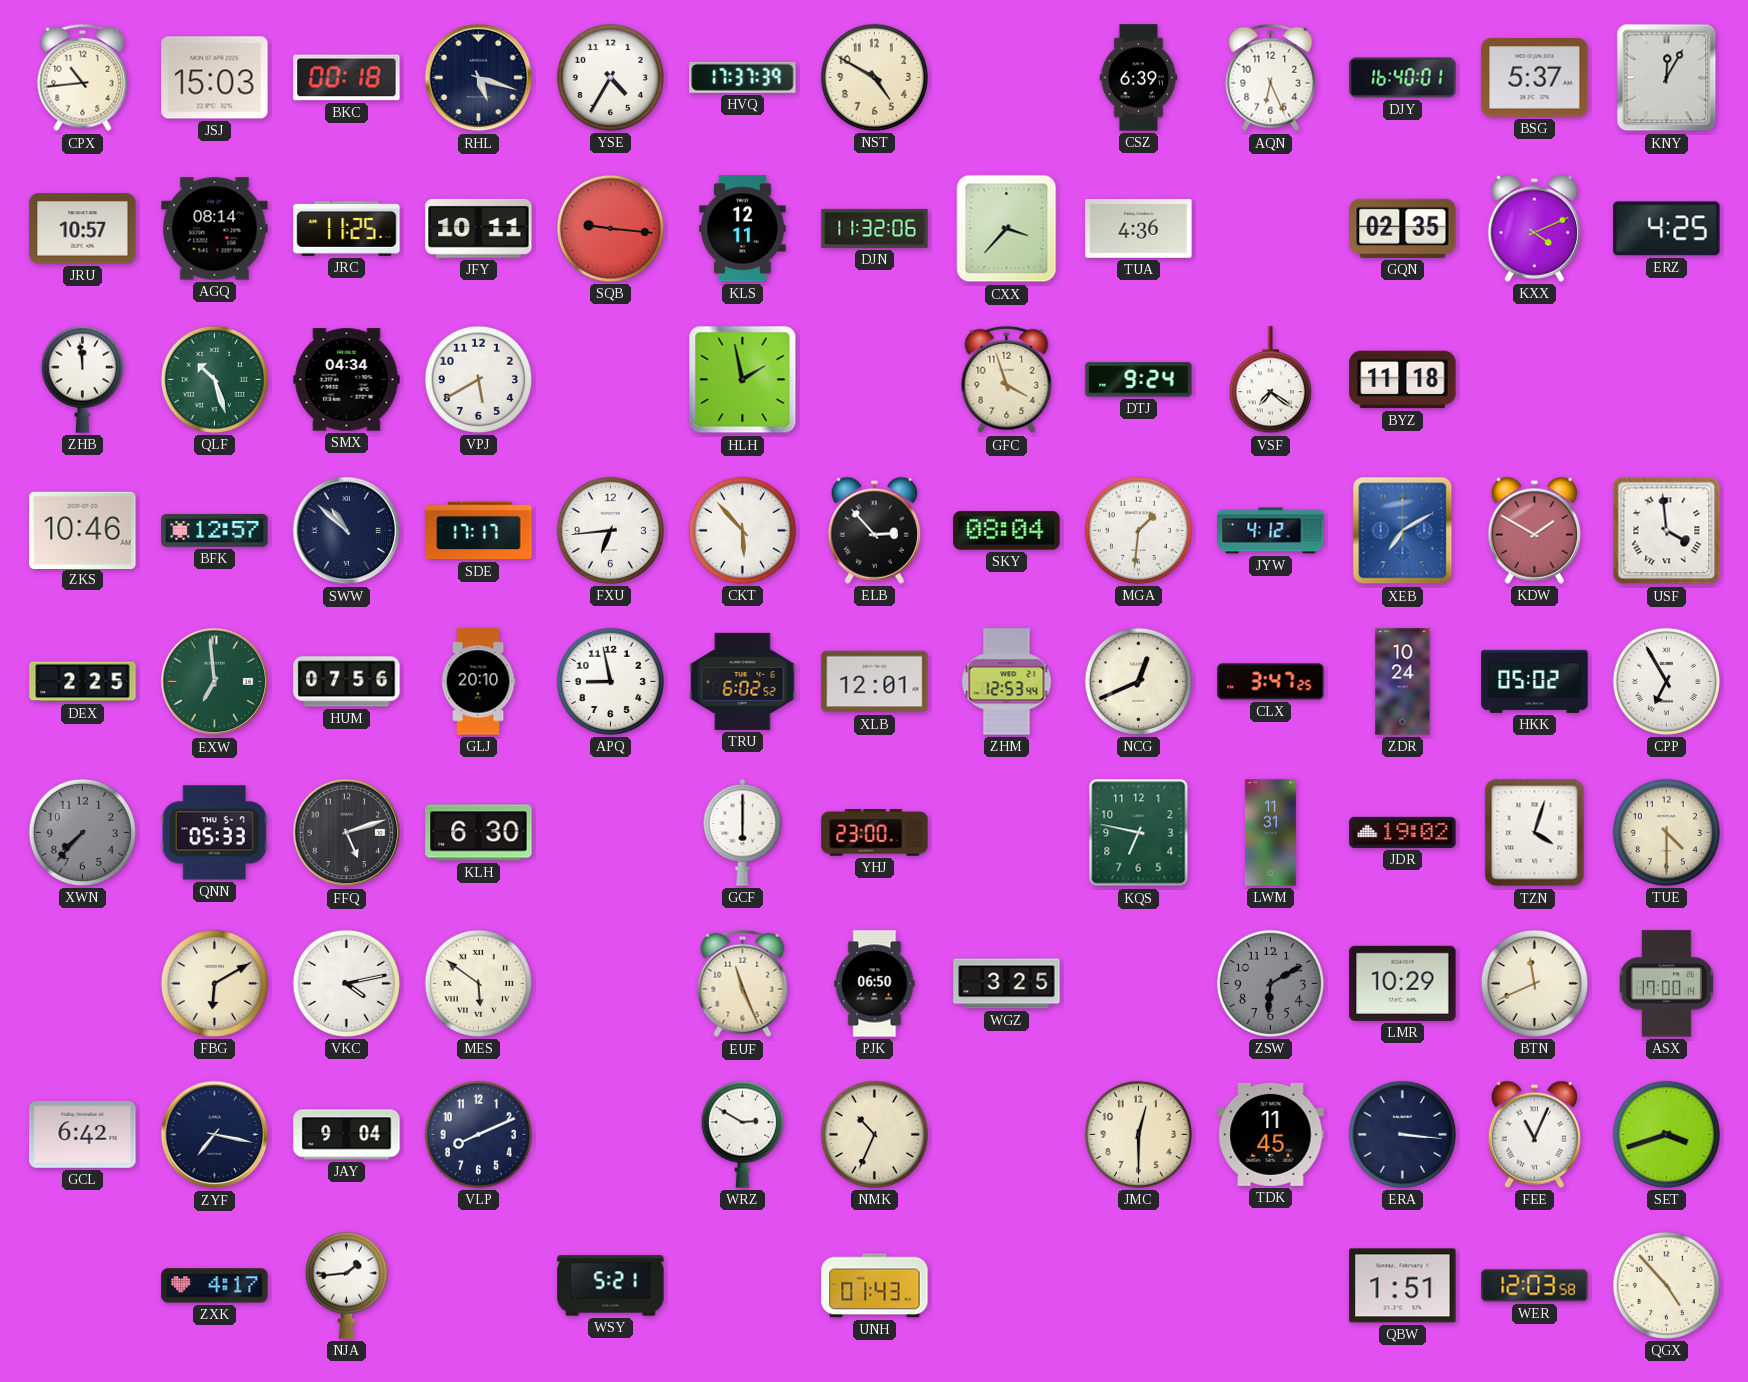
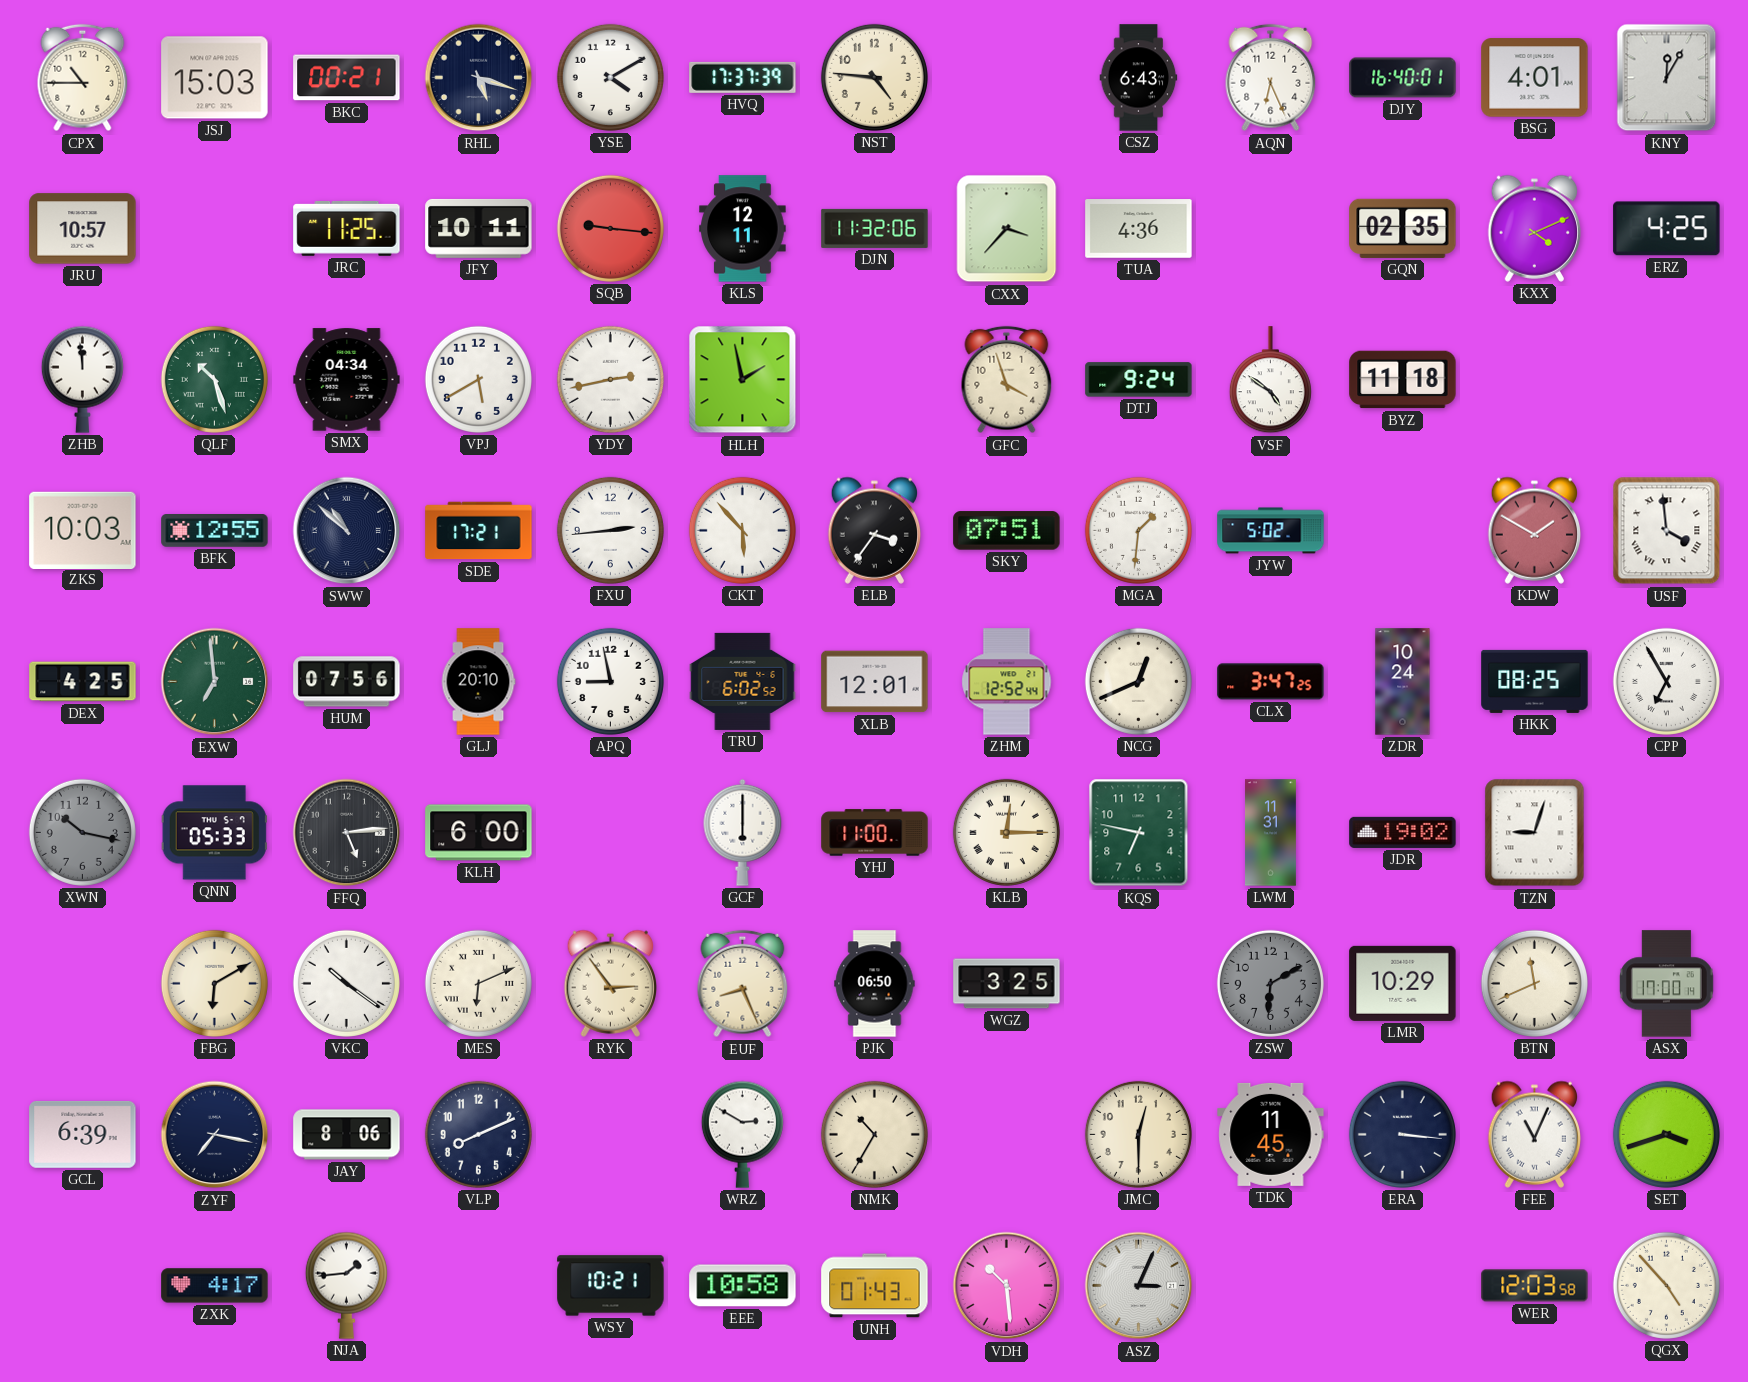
CPX: 10:44 -> 10:45 (83, 78)
BKC: 00:18 -> 00:21 (347, 78)
YSE: 4:35 -> 4:10 (610, 77)
NST: 4:50 -> 4:46 (874, 77)
CSZ: 6:39 -> 6:43 (1139, 78)
BSG: 5:37 -> 4:01 (1535, 78)
AGQ: 08:14 -> none (215, 229)
YDY: none -> 2:43 (610, 379)
VSF: 7:21 -> 4:51 (1270, 380)
ZKS: 10:46 -> 10:03 (83, 530)
BFK: 12:57 -> 12:55 (215, 531)
SDE: 17:17 -> 17:21 (479, 531)
FXU: 6:44 -> 2:44 (610, 530)
ELB: 2:53 -> 3:36 (874, 530)
SKY: 08:04 -> 07:51 (1007, 531)
JYW: 4:12 -> 5:02 (1271, 531)
XEB: 7:10 -> none (1403, 531)
DEX: 2:25 -> 4:25 (83, 682)
ZHM: 12:53 -> 12:52 (1007, 682)
HKK: 05:02 -> 08:25 (1535, 681)
XWN: 7:37 -> 10:17 (82, 832)
FFQ: 5:12 -> 5:14 (347, 833)
KLH: 6:30 -> 6:00 (479, 833)
YHJ: 23:00 -> 11:00 (875, 833)
KLB: none -> 12:15 (1006, 832)
TZN: 4:03 -> 9:03 (1535, 833)
TUE: 4:30 -> none (1666, 832)
VKC: 4:13 -> 10:21 (346, 983)
MES: 5:51 -> 6:11 (478, 983)
RYK: none -> 2:54 (610, 983)
EUF: 11:26 -> 8:26 (743, 984)
GCL: 6:42 -> 6:39 (83, 1134)
JAY: 9:04 -> 8:06 (347, 1135)
NMK: 10:34 -> 10:35 (874, 1134)
WSY: 5:21 -> 10:21 (611, 1286)
EEE: none -> 10:58 (743, 1286)
VDH: none -> 10:29 (1007, 1286)
ASZ: none -> 3:04 (1139, 1286)
QBW: 1:51 -> none (1403, 1286)
